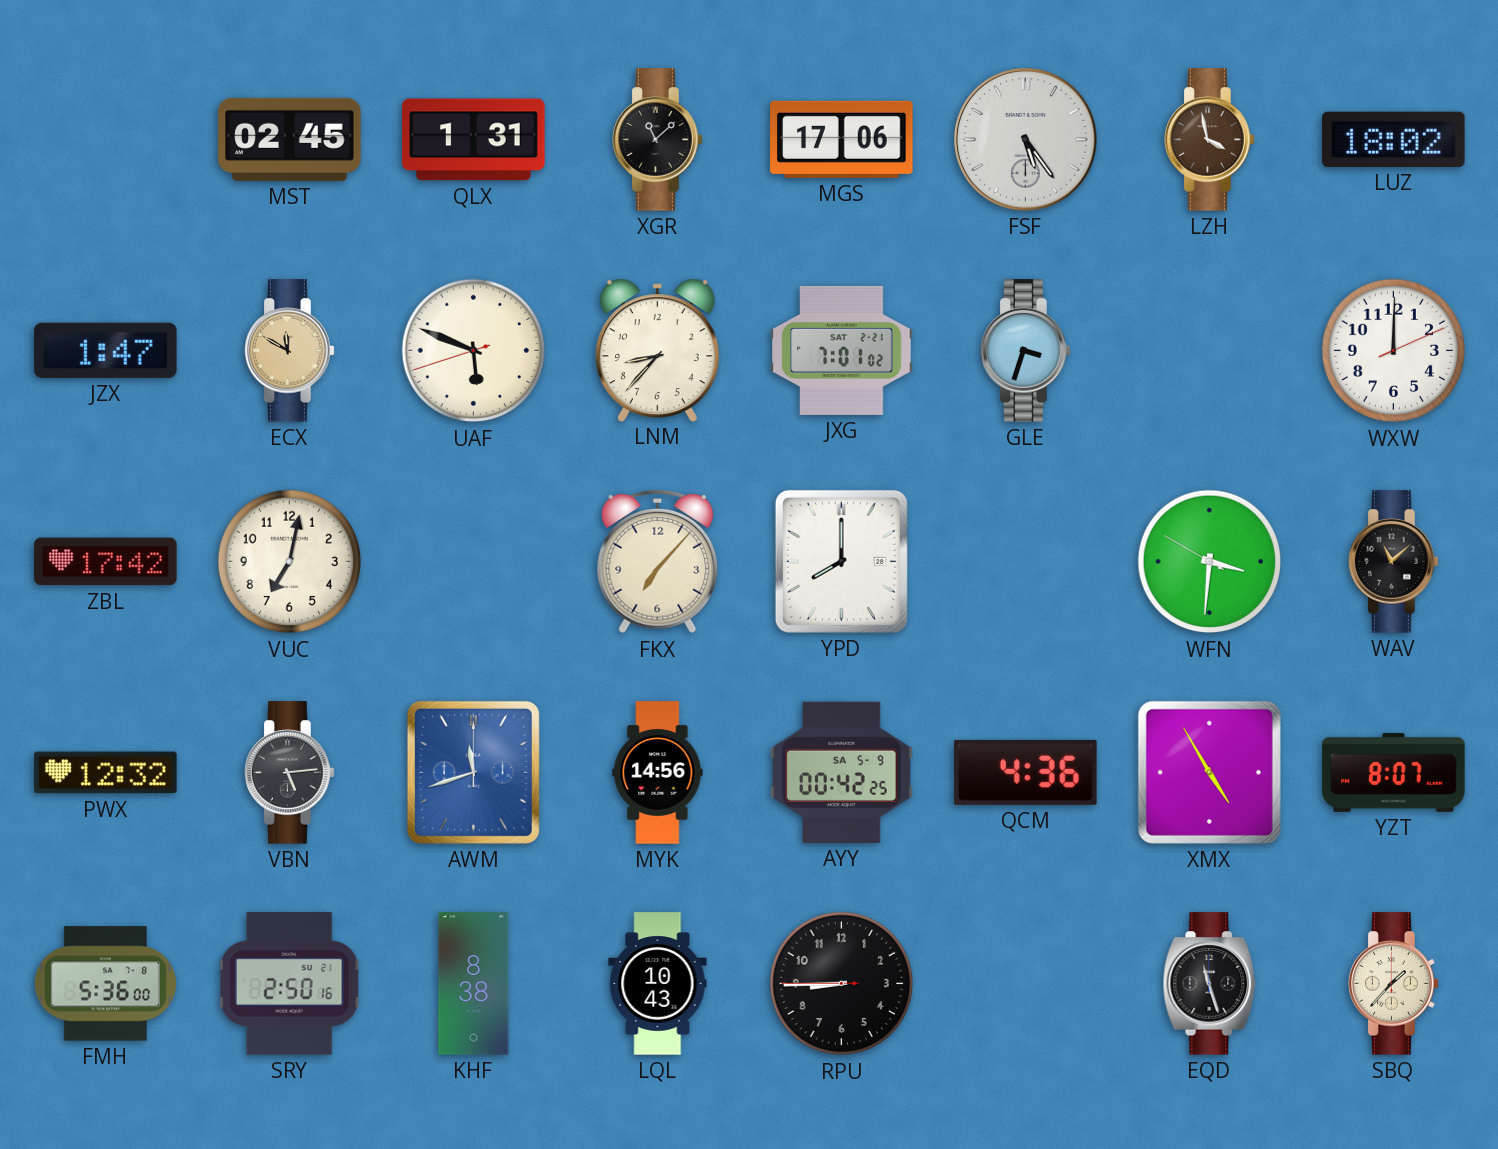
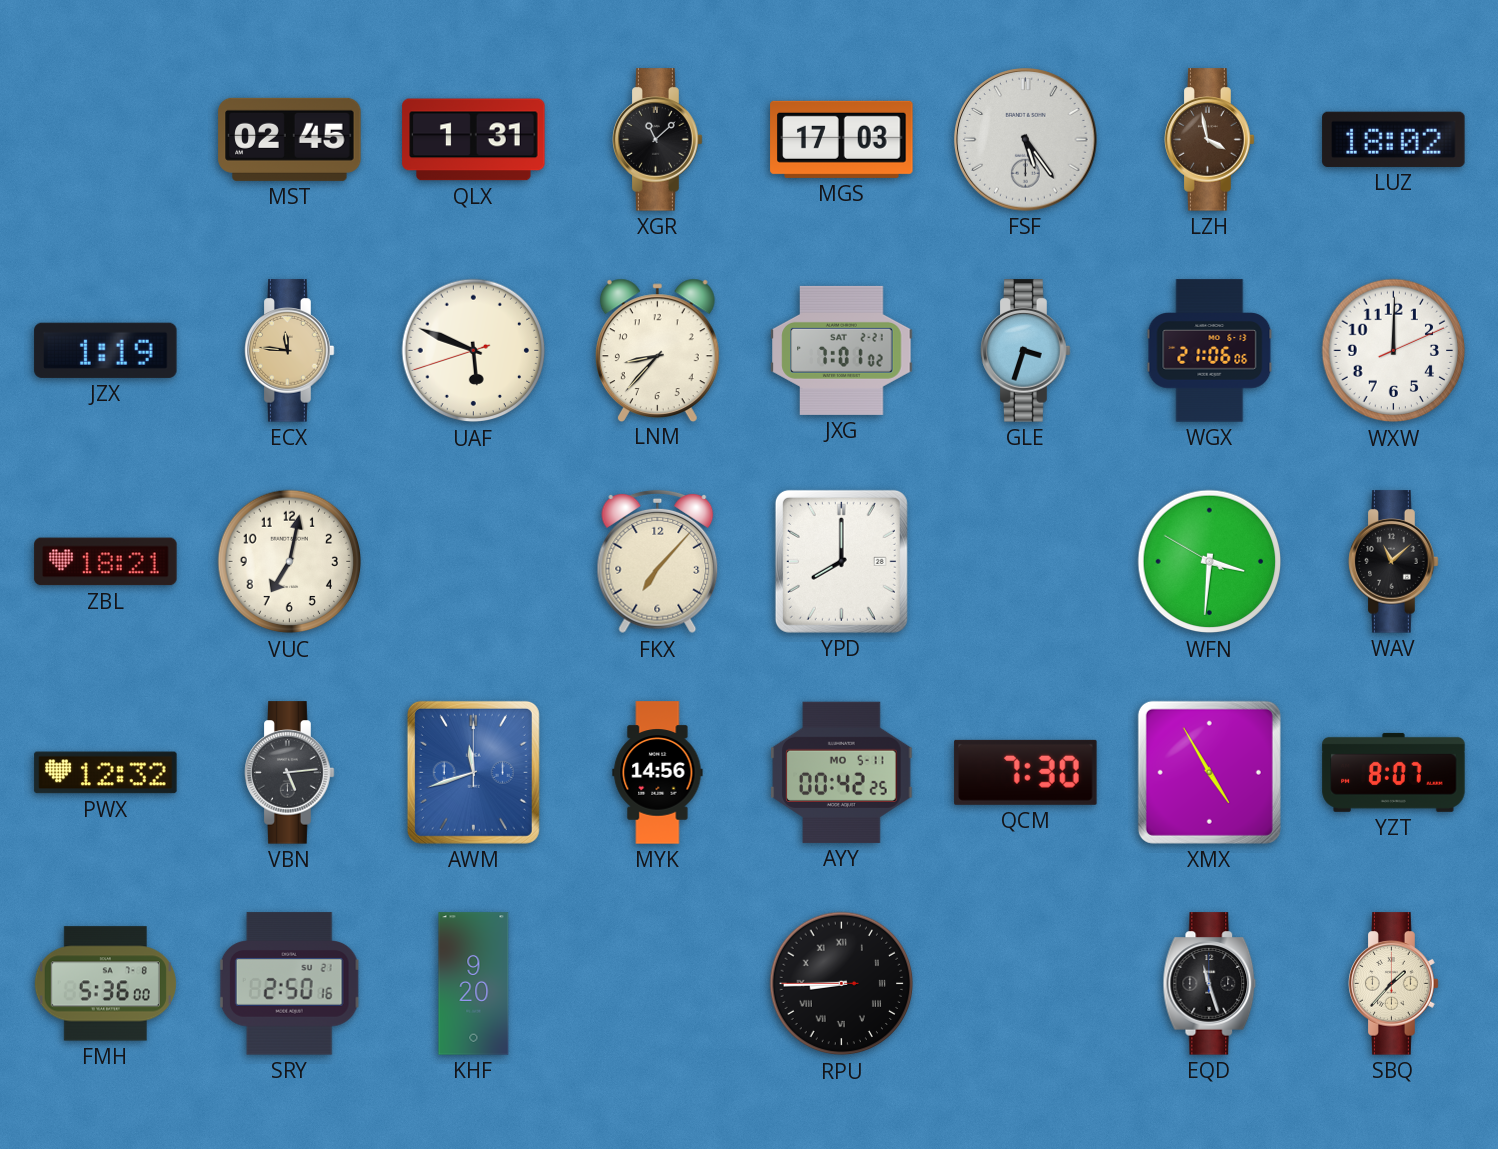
MGS: 17:06 -> 17:03 (842, 139)
JZX: 1:47 -> 1:19 (106, 350)
ECX: 11:50 -> 11:46 (290, 351)
WGX: none -> 21:06 (1210, 351)
ZBL: 17:42 -> 18:21 (106, 562)
AYY date: SA 5-9 -> MO 5-11 (842, 772)
QCM: 4:36 -> 7:30 (1026, 772)
KHF: 8:38 -> 9:20 (474, 984)
LQL: 10:43 -> none (658, 984)
RPU numerals: Arabic -> Roman (842, 984)
